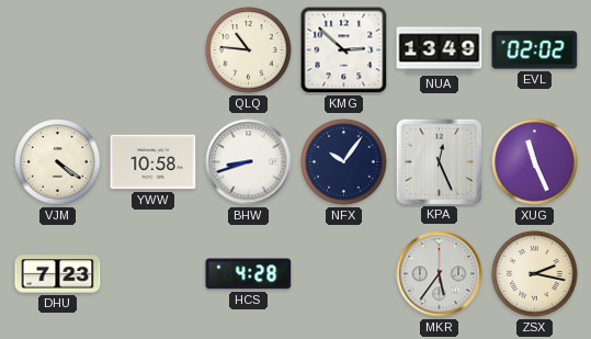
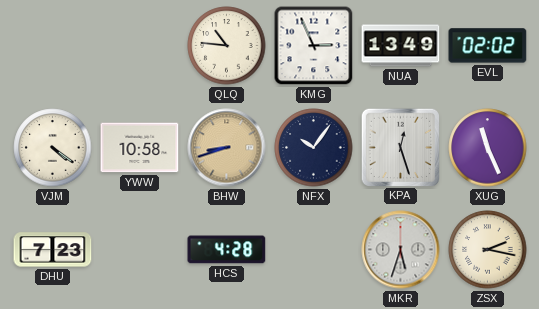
KMG: 2:52 -> 2:56 (314, 46)
BHW dial: white -> champagne (227, 148)
KPA: 12:26 -> 12:27 (400, 147)
MKR: 5:36 -> 5:33 (401, 250)
